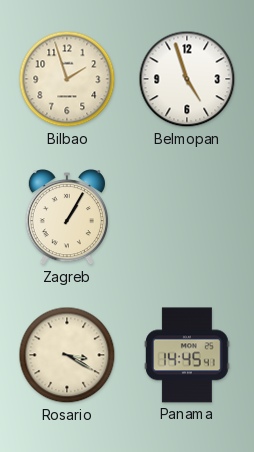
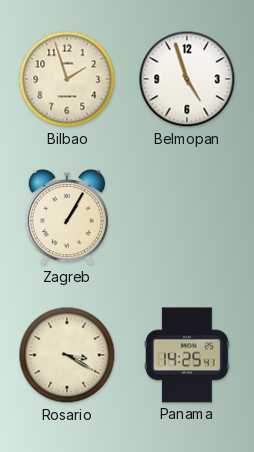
Panama: 14:45 -> 14:25 (187, 355)
